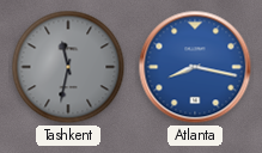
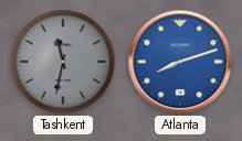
Atlanta: 8:17 -> 8:12 (180, 62)
